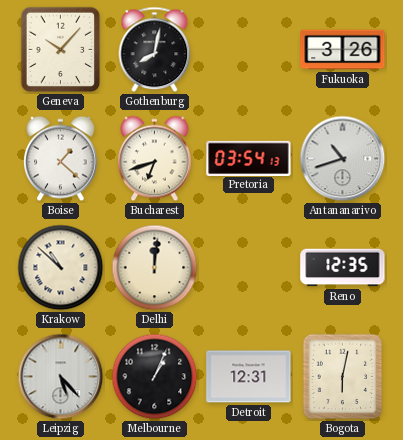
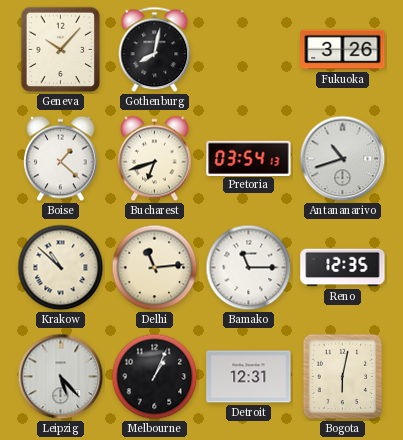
Delhi: 12:01 -> 11:14 (155, 268)
Bamako: none -> 11:15 (249, 268)
